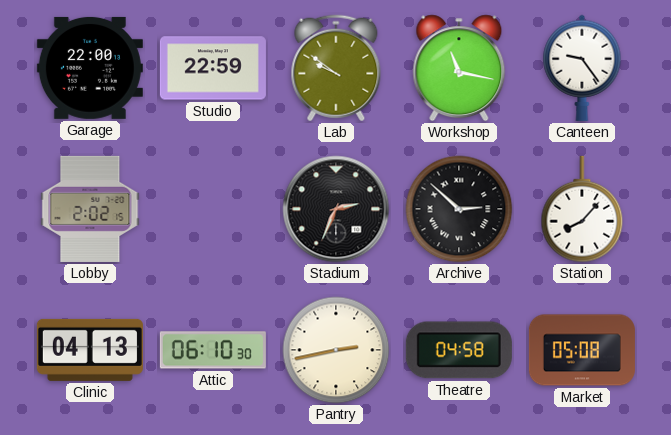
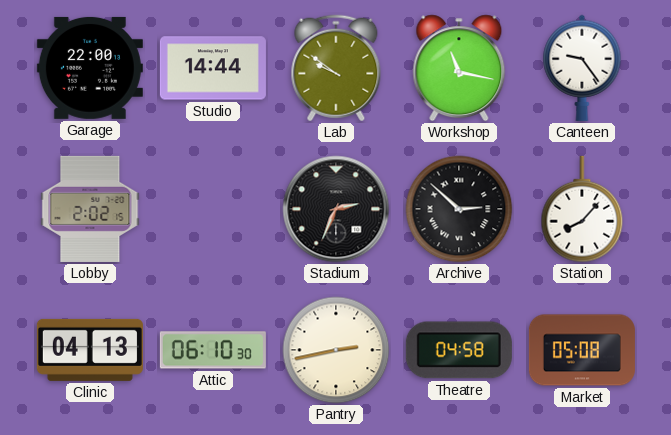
Studio: 22:59 -> 14:44 (213, 68)
